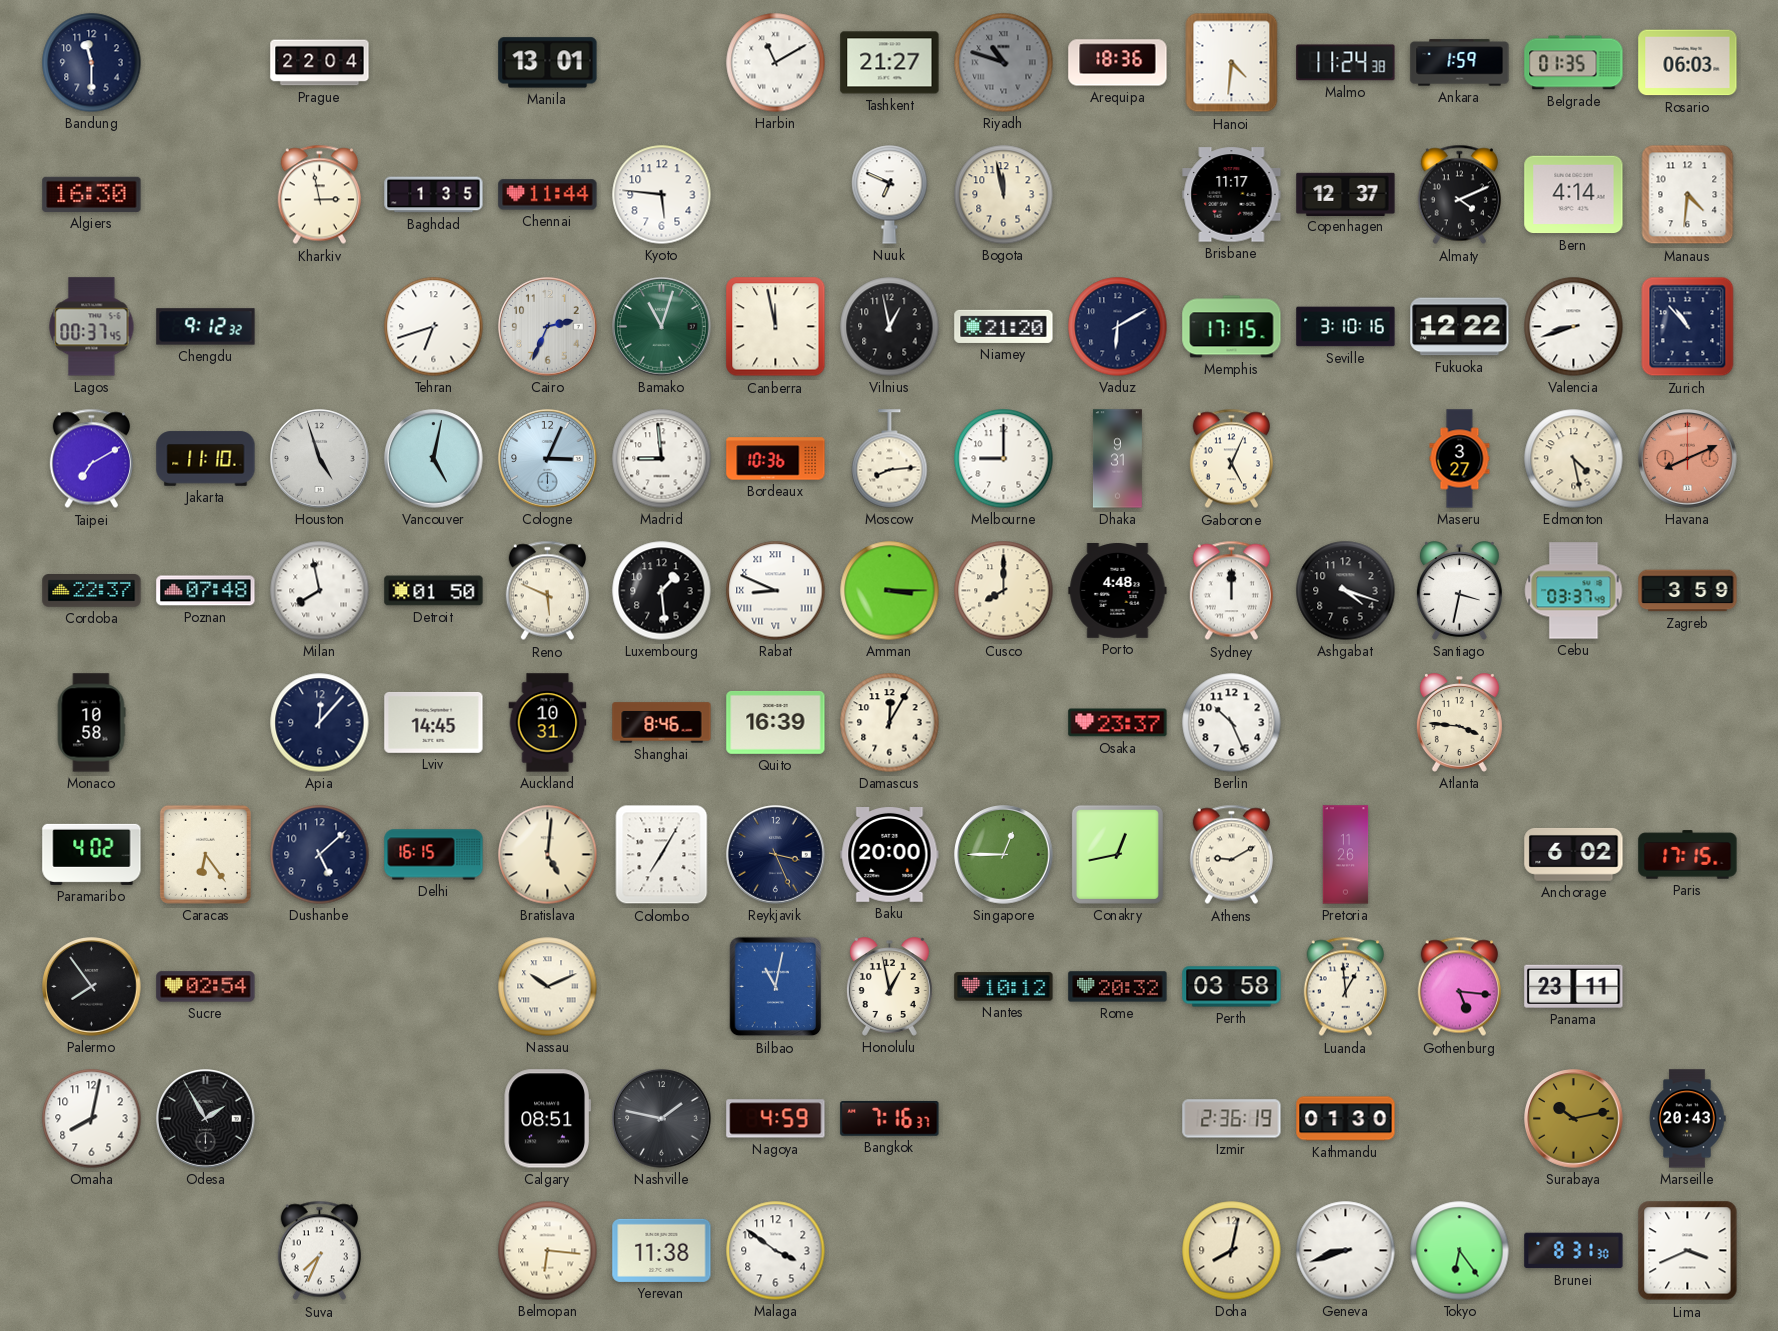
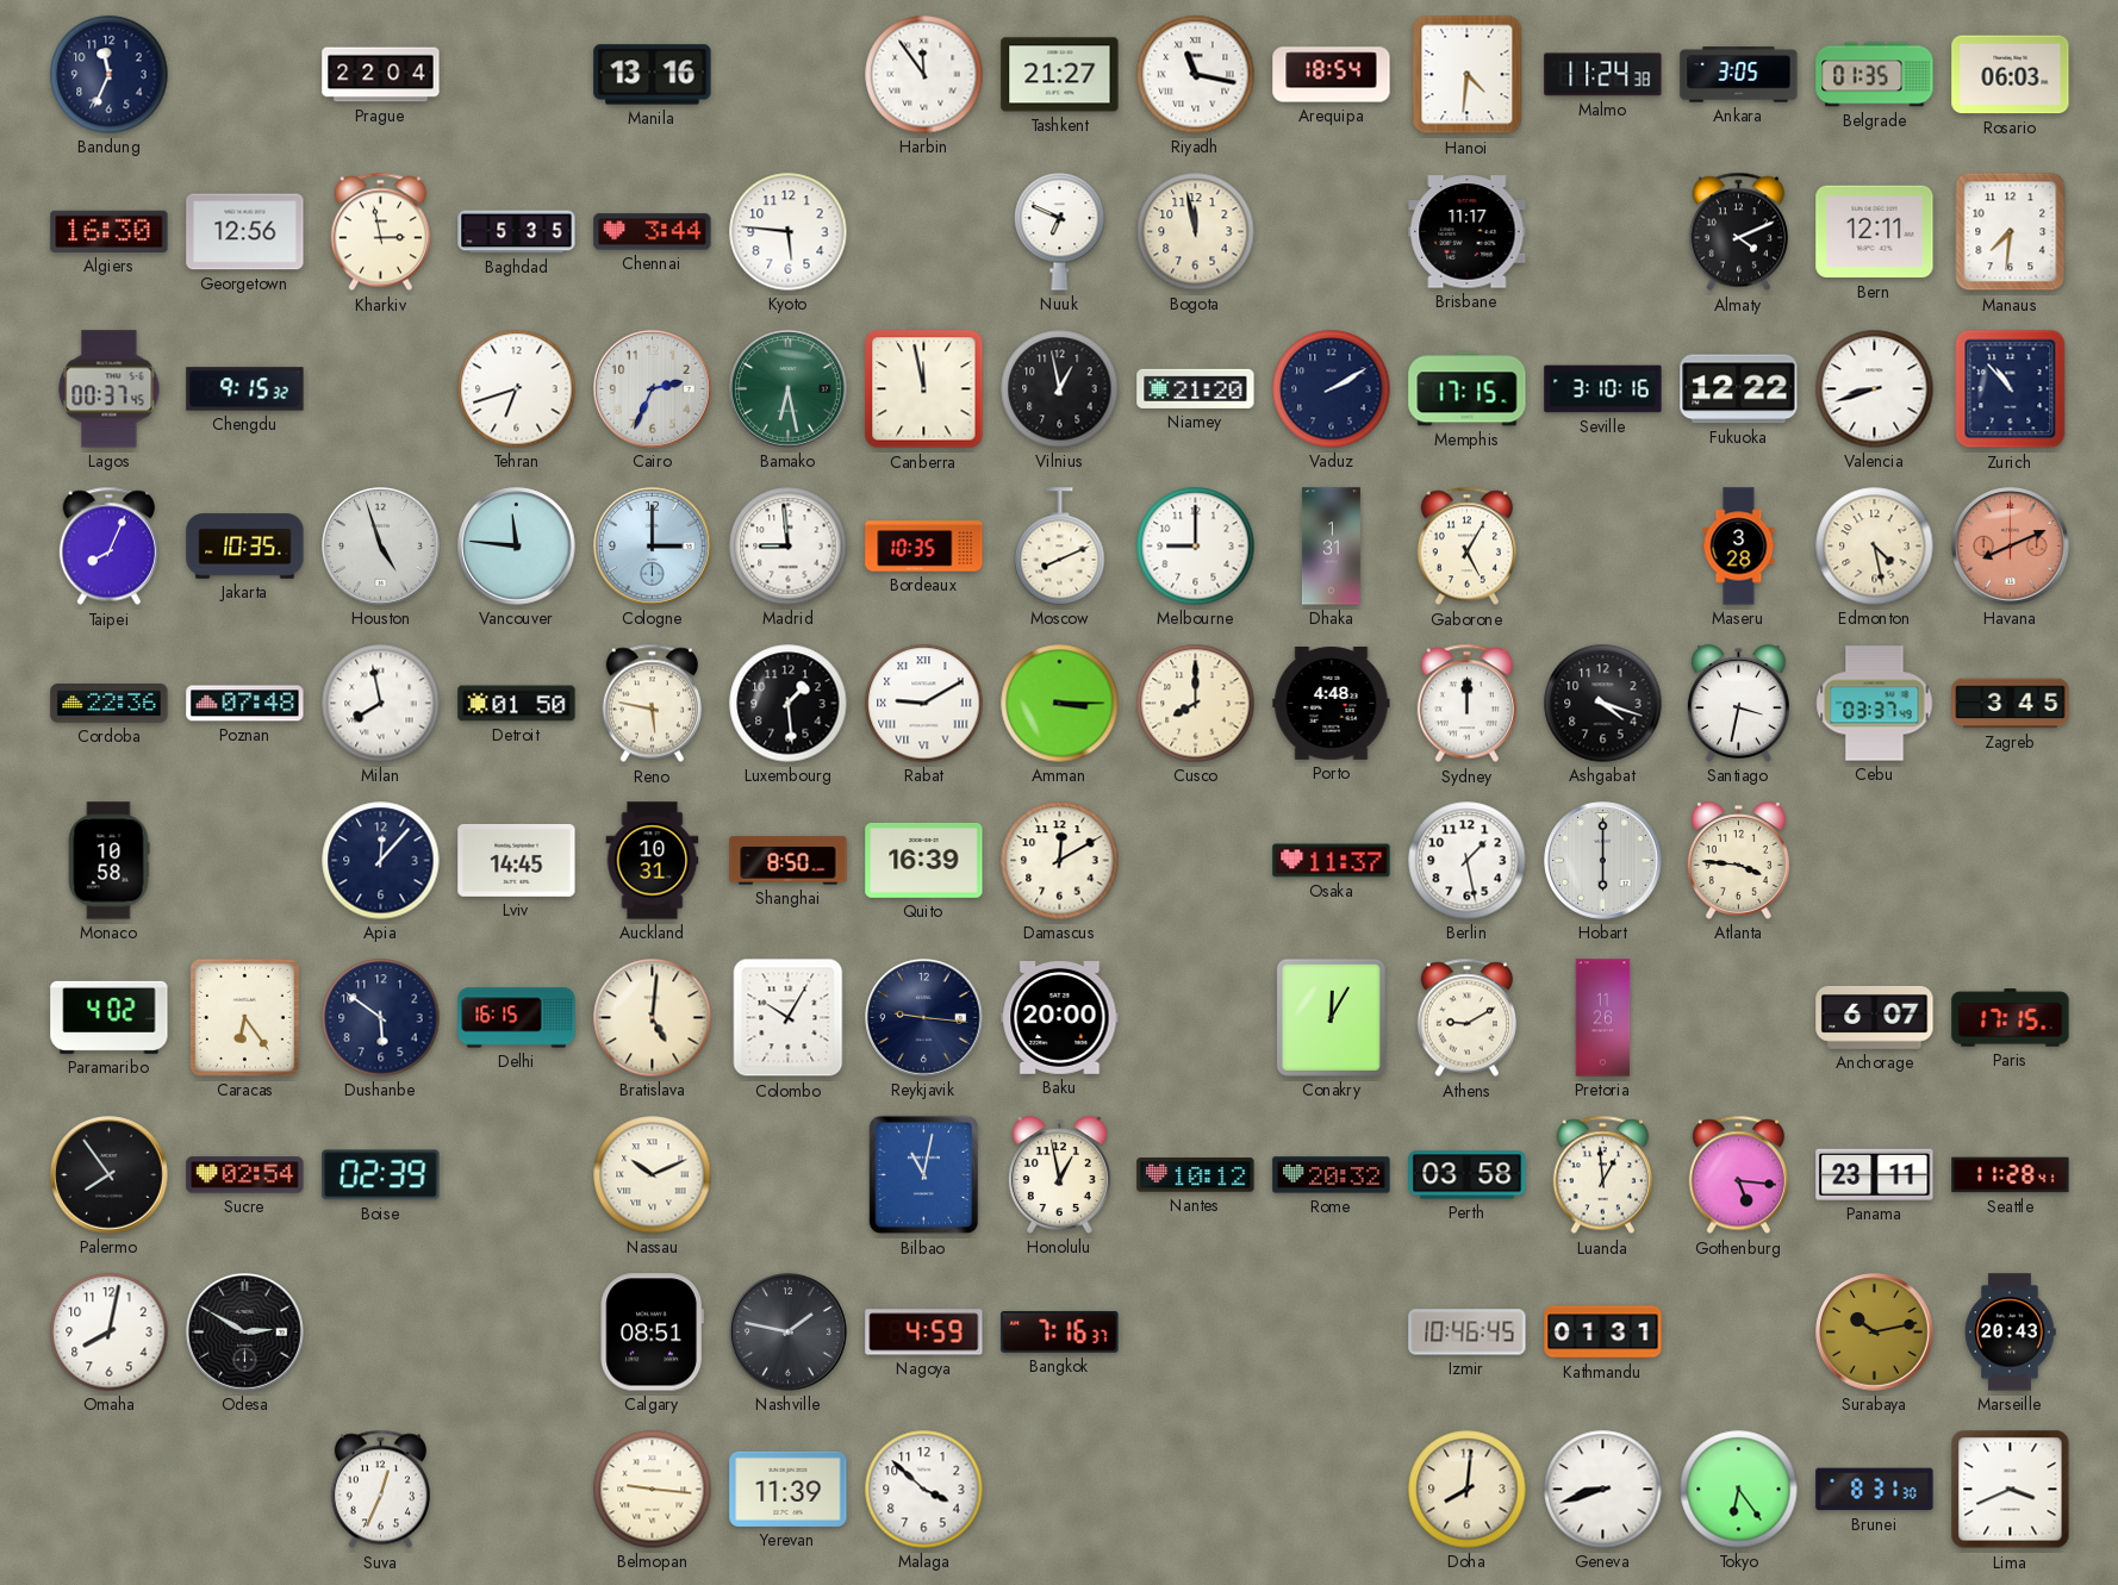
Bandung: 11:30 -> 11:34 (110, 75)
Manila: 13:01 -> 13:16 (653, 75)
Harbin: 11:10 -> 11:54 (924, 75)
Riyadh: 10:48 -> 11:17 (1196, 75)
Riyadh dial: grey -> white (1196, 75)
Arequipa: 18:36 -> 18:54 (1332, 75)
Ankara: 1:59 -> 3:05 (1739, 75)
Georgetown: none -> 12:56 (245, 232)
Baghdad: 1:35 -> 5:35 (517, 232)
Chennai: 11:44 -> 3:44 (653, 232)
Copenhagen: 12:37 -> none (1346, 194)
Bern: 4:14 -> 12:11 (1875, 232)
Manaus: 4:31 -> 7:31 (2011, 232)
Chengdu: 9:12 -> 9:15 (245, 389)
Bamako: 11:03 -> 6:28 (789, 389)
Vaduz: 6:10 -> 2:10 (1332, 389)
Taipei: 7:10 -> 8:04 (108, 547)
Jakarta: 11:10 -> 10:35 (245, 547)
Vancouver: 5:02 -> 11:46 (517, 547)
Cologne: 3:04 -> 3:00 (653, 547)
Bordeaux: 10:36 -> 10:35 (924, 547)
Moscow: 8:14 -> 8:11 (1060, 547)
Dhaka: 9:31 -> 1:31 (1331, 547)
Gaborone: 5:04 -> 5:05 (1466, 547)
Maseru: 3:27 -> 3:28 (1739, 547)
Cordoba: 22:37 -> 22:36 (110, 704)
Reno: 5:49 -> 5:47 (652, 704)
Rabat: 8:49 -> 9:10 (924, 704)
Zagreb: 3:59 -> 3:45 (2011, 704)
Shanghai: 8:46 -> 8:50 (789, 861)
Damascus: 12:05 -> 12:10 (1060, 861)
Osaka: 23:37 -> 11:37 (1332, 861)
Berlin: 10:26 -> 1:28 (1468, 861)
Hobart: none -> 6:00 (1603, 861)
Dushanbe: 5:08 -> 5:51 (381, 1018)
Colombo: 7:05 -> 10:05 (789, 1018)
Reykjavik: 3:26 -> 9:16 (924, 1018)
Singapore: 12:45 -> none (1004, 855)
Conakry: 12:43 -> 12:05 (1331, 1017)
Anchorage: 6:02 -> 6:07 (1875, 1017)
Boise: none -> 02:39 (381, 1175)
Seattle: none -> 11:28 (2011, 1175)
Odesa: 1:55 -> 2:50 (245, 1333)
Izmir: 2:36 -> 10:46 (1468, 1333)
Kathmandu: 01:30 -> 01:31 (1603, 1333)
Suva: 7:34 -> 12:34 (380, 1490)
Belmopan: 6:16 -> 9:16 (653, 1490)
Yerevan: 11:38 -> 11:39 (789, 1489)
Malaga: 3:51 -> 3:52 (924, 1490)
Doha: 8:02 -> 8:01 (1468, 1490)
